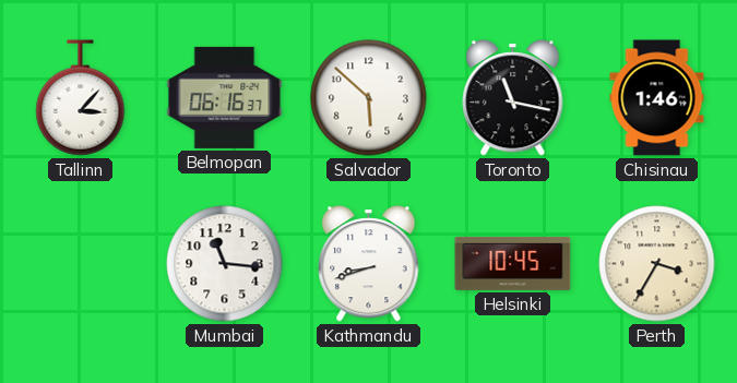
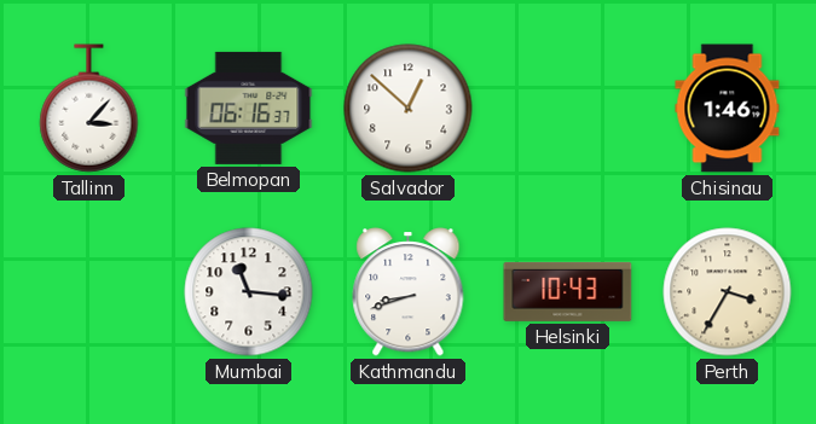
Salvador: 5:52 -> 12:52 (409, 109)
Toronto: 11:17 -> none (513, 98)
Helsinki: 10:45 -> 10:43 (568, 291)
